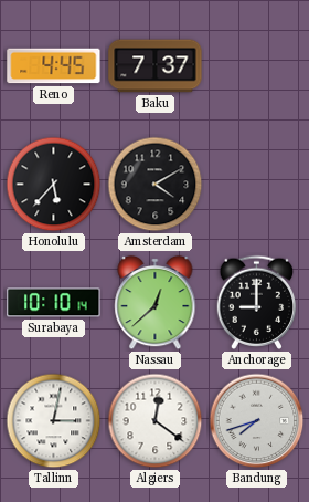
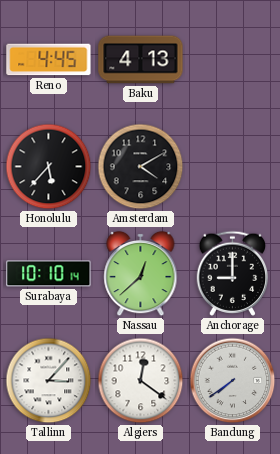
Baku: 7:37 -> 4:13 (141, 60)
Tallinn: 3:02 -> 3:07 (49, 381)
Bandung: 7:42 -> 7:39 (233, 381)
